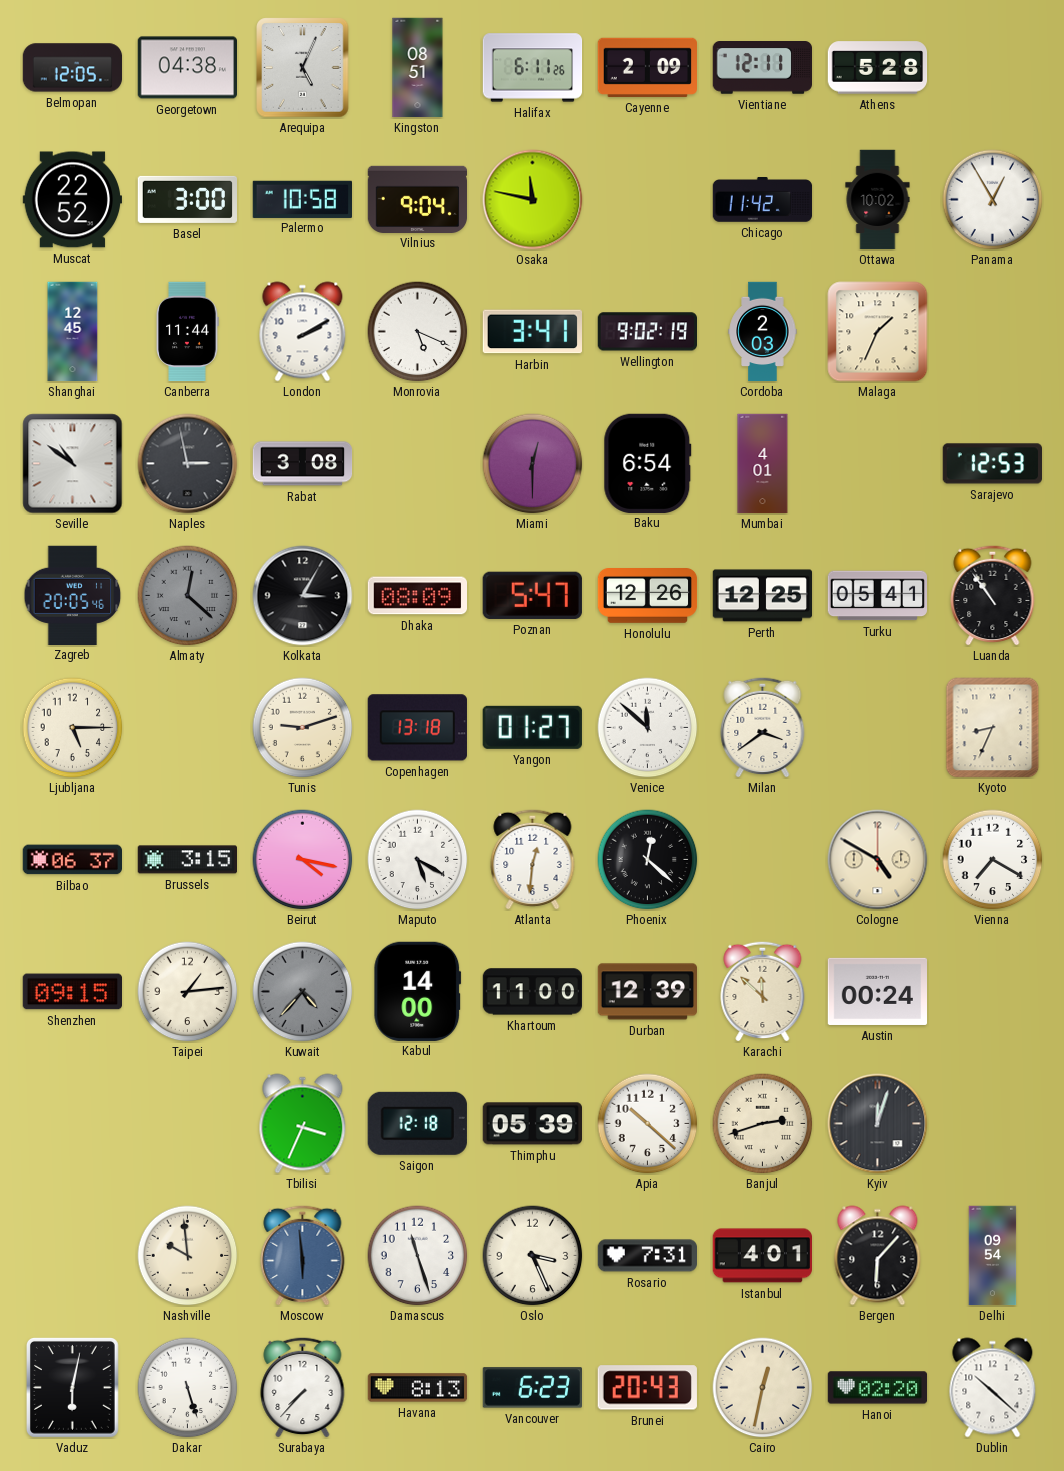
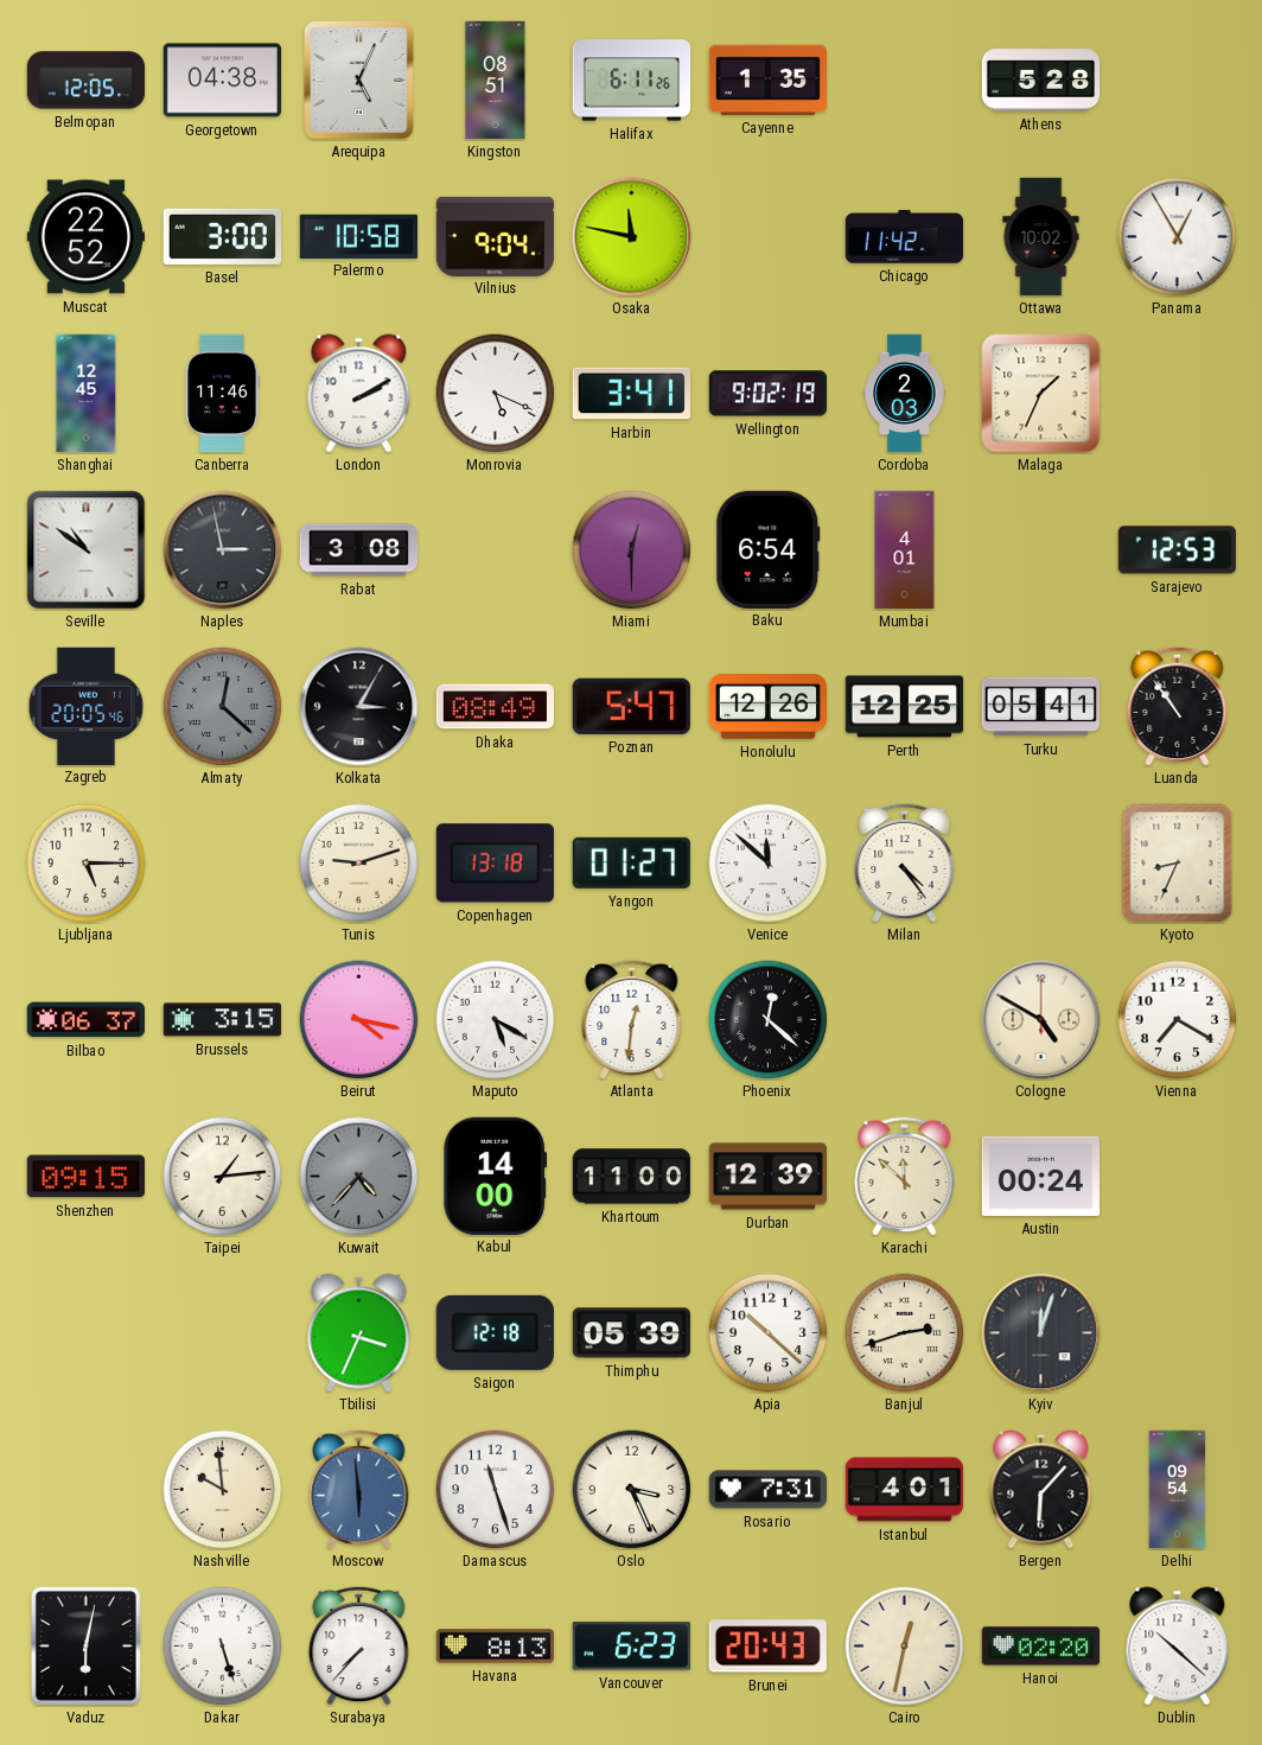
Cayenne: 2:09 -> 1:35 (767, 79)
Vientiane: 12:11 -> none (762, 68)
Canberra: 11:44 -> 11:46 (222, 394)
Dhaka: 08:09 -> 08:49 (496, 707)
Milan: 3:39 -> 4:24 (905, 862)
